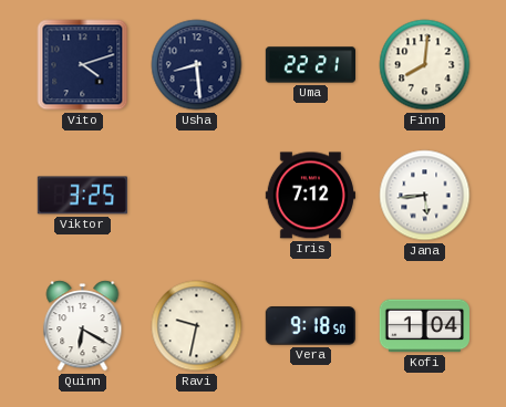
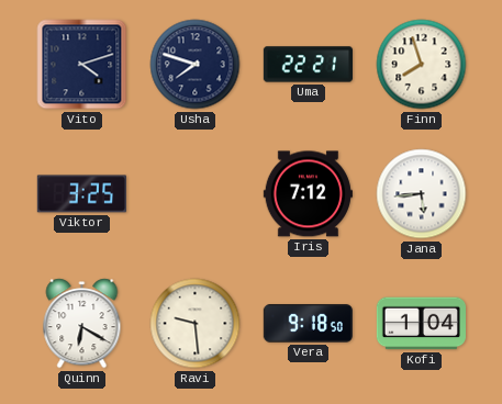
Usha: 8:29 -> 7:48 (196, 65)
Finn: 8:01 -> 7:57 (422, 65)
Ravi: 9:32 -> 9:29 (196, 324)
